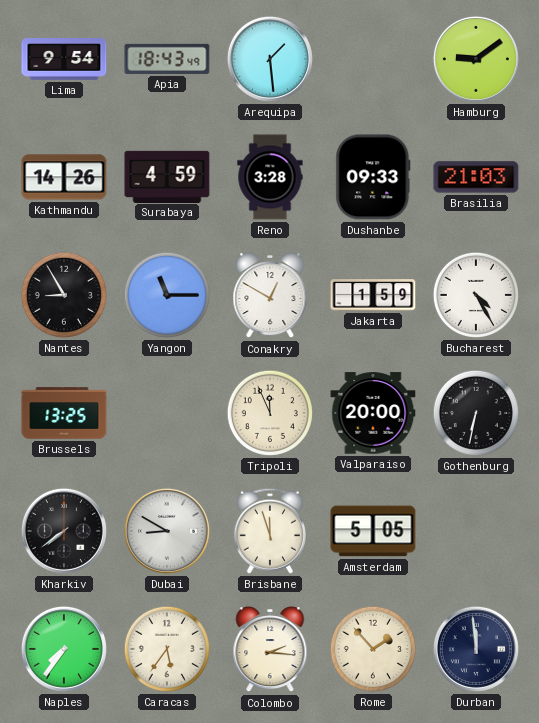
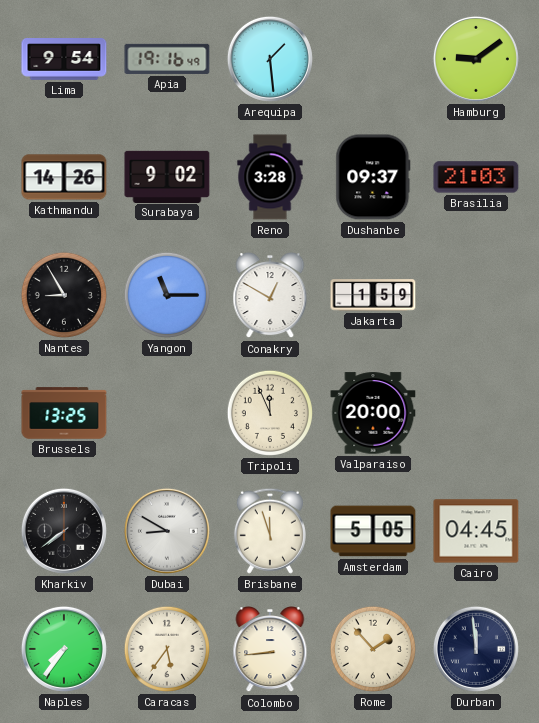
Apia: 18:43 -> 19:16 (167, 59)
Surabaya: 4:59 -> 9:02 (167, 176)
Dushanbe: 09:33 -> 09:37 (373, 177)
Bucharest: 4:25 -> none (476, 295)
Gothenburg: 6:32 -> none (476, 413)
Cairo: none -> 04:45 (476, 531)
Colombo: 2:16 -> 8:44 (270, 650)
